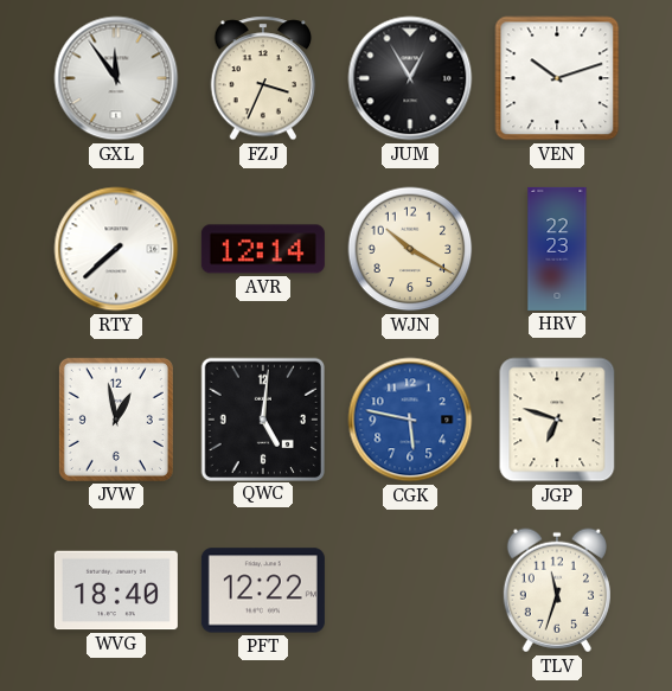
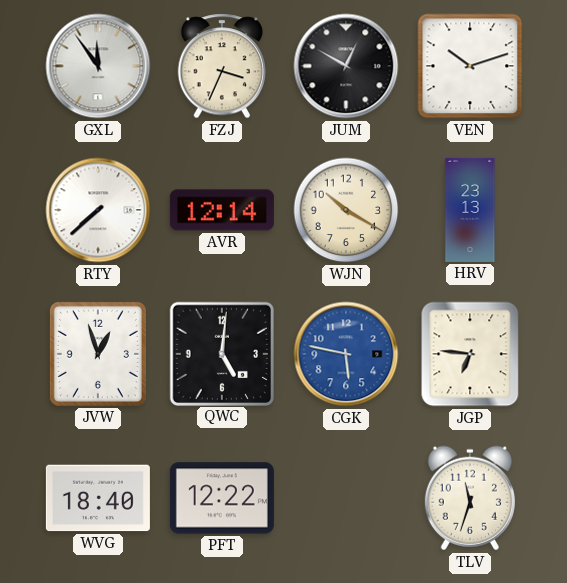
JUM: 12:55 -> 12:50 (346, 66)
HRV: 22:23 -> 23:13 (470, 210)
JVW: 12:58 -> 12:57 (98, 354)
JGP: 6:48 -> 6:46 (470, 354)
